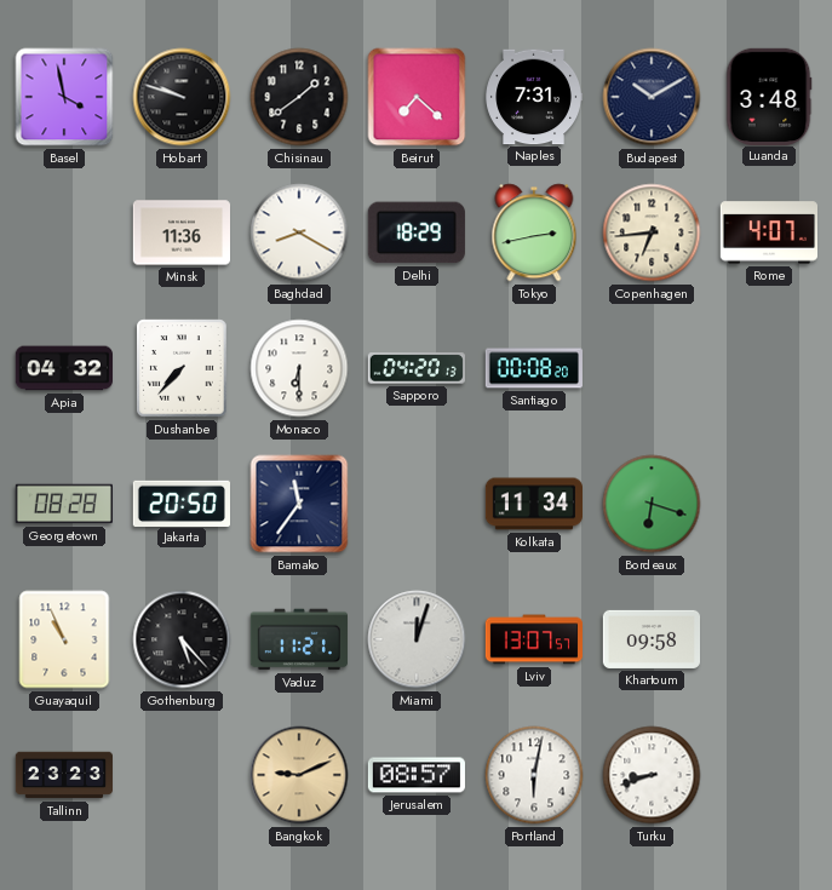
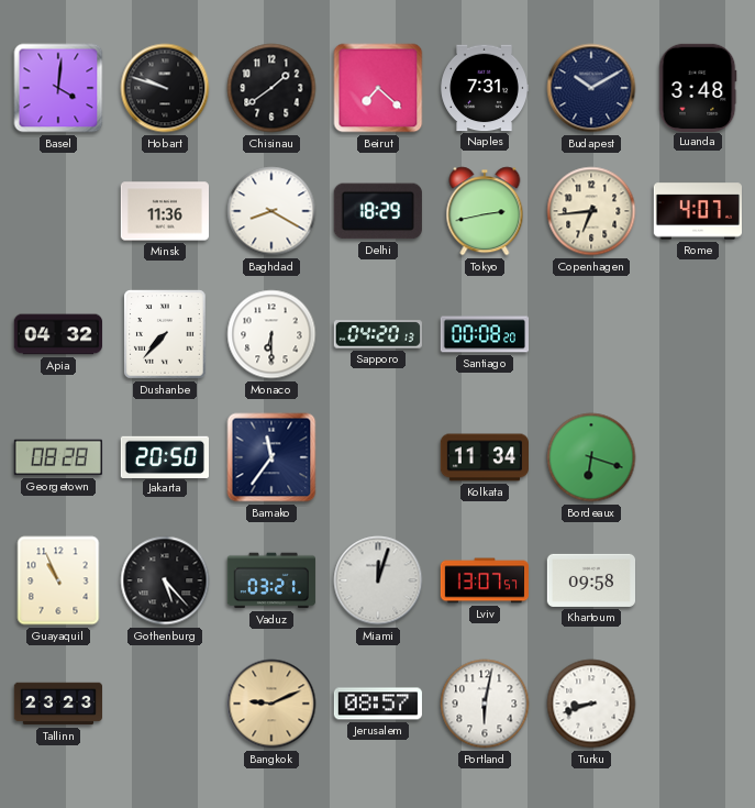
Basel: 3:58 -> 4:01 (58, 88)
Vaduz: 11:21 -> 03:21 (270, 580)
